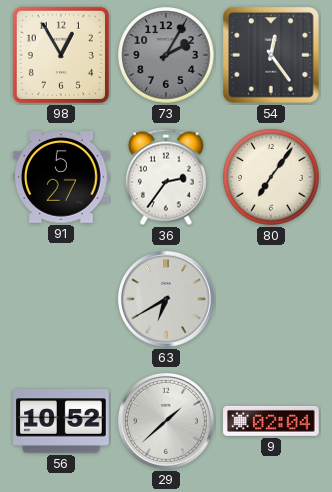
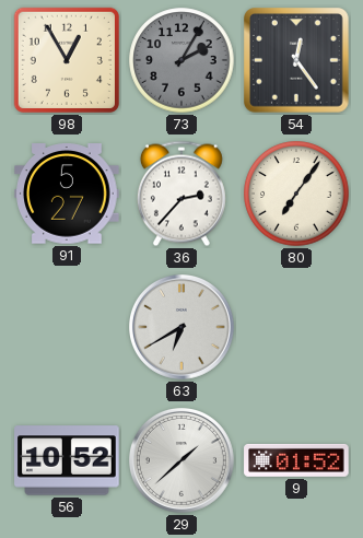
36: 2:36 -> 2:37 (181, 194)
9: 02:04 -> 01:52 (296, 460)
